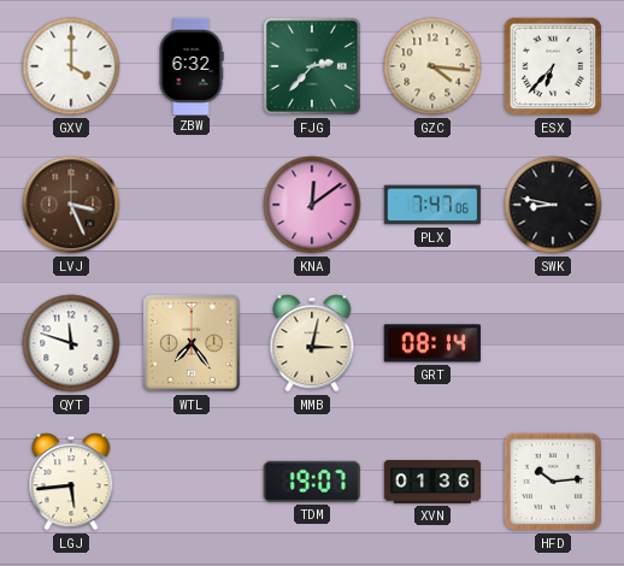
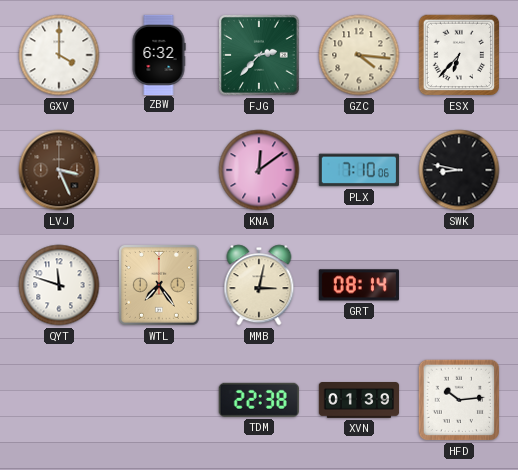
PLX: 7:47 -> 7:10 (358, 170)
LGJ: 5:44 -> none (71, 482)
TDM: 19:07 -> 22:38 (259, 400)
XVN: 01:36 -> 01:39 (359, 401)
